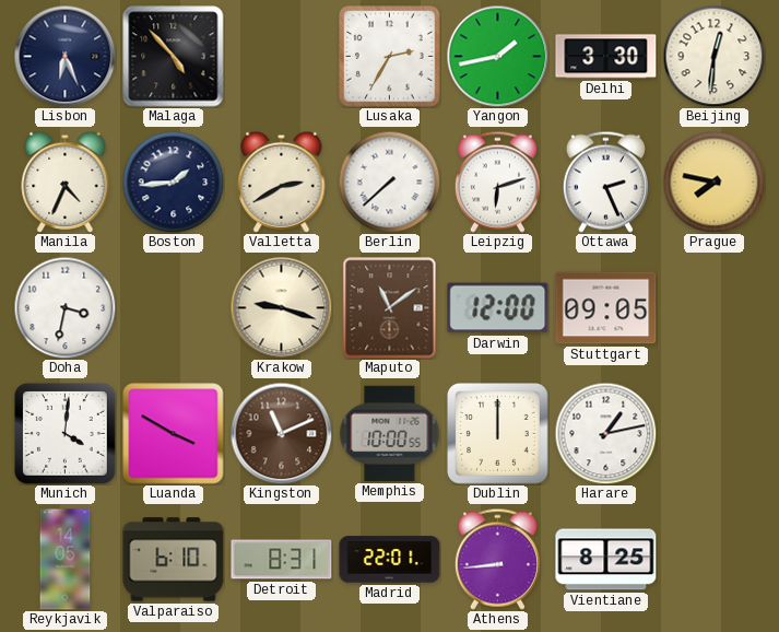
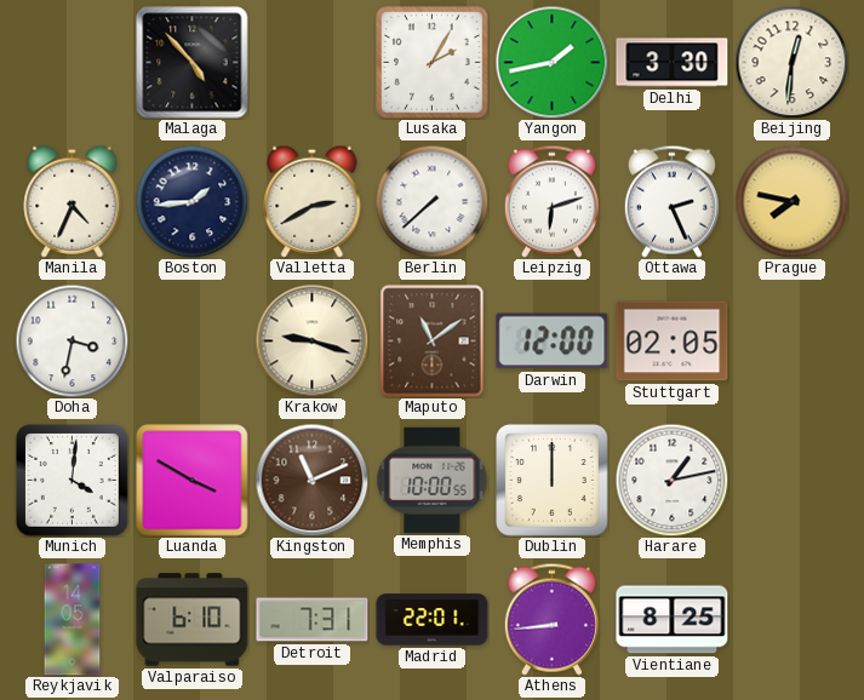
Lisbon: 6:26 -> none (64, 56)
Lusaka: 2:35 -> 2:05 (433, 63)
Stuttgart: 09:05 -> 02:05 (673, 342)
Detroit: 8:31 -> 7:31 (313, 620)
